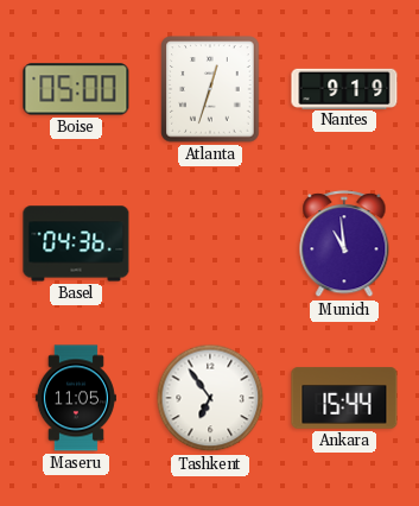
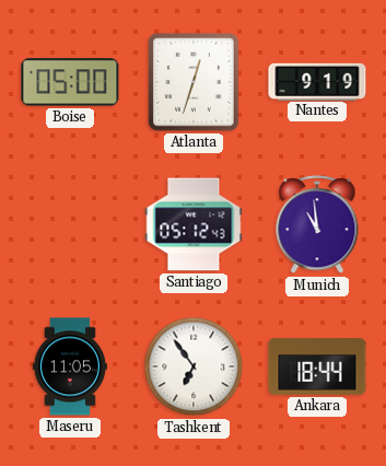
Basel: 04:36 -> none (76, 243)
Santiago: none -> 05:12 (194, 224)
Ankara: 15:44 -> 18:44 (317, 366)
